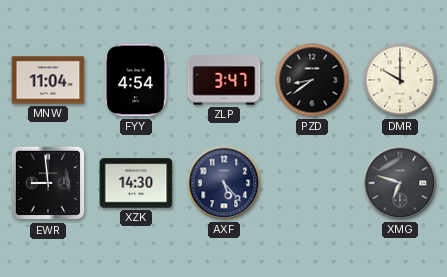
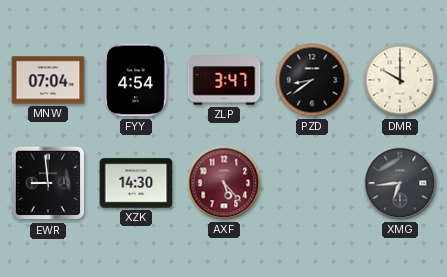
MNW: 11:04 -> 07:04 (48, 80)
AXF dial: navy -> burgundy (224, 183)
XMG: 6:48 -> 6:44 (400, 183)
